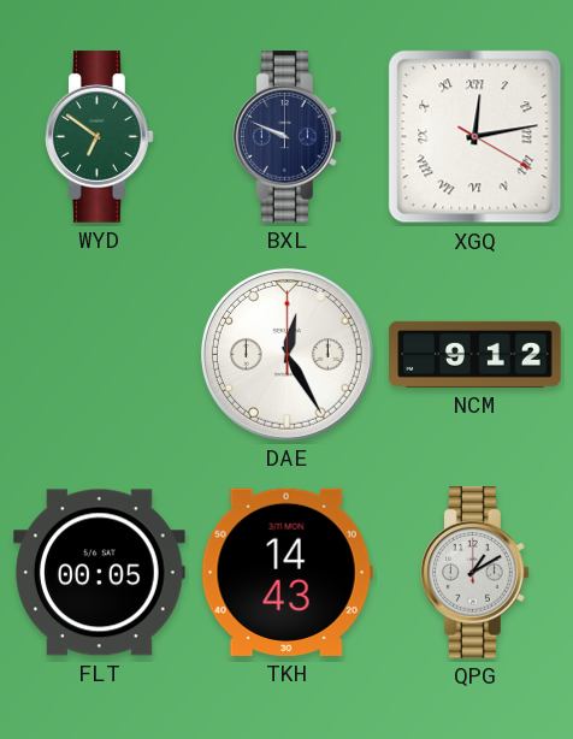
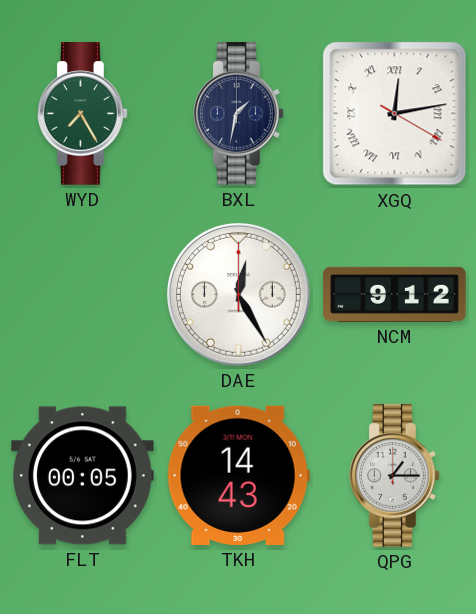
WYD: 6:51 -> 7:25 (83, 114)
BXL: 9:49 -> 1:32 (239, 114)
QPG: 1:10 -> 1:15 (395, 476)
